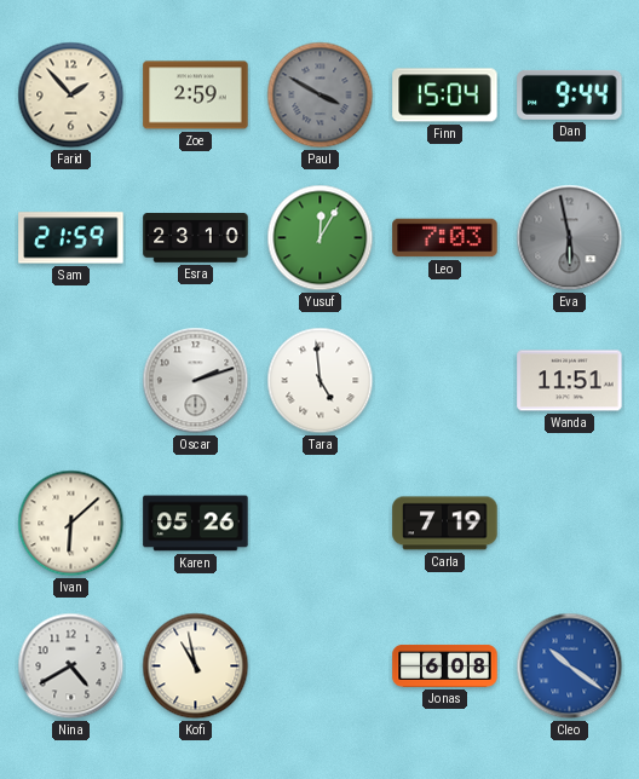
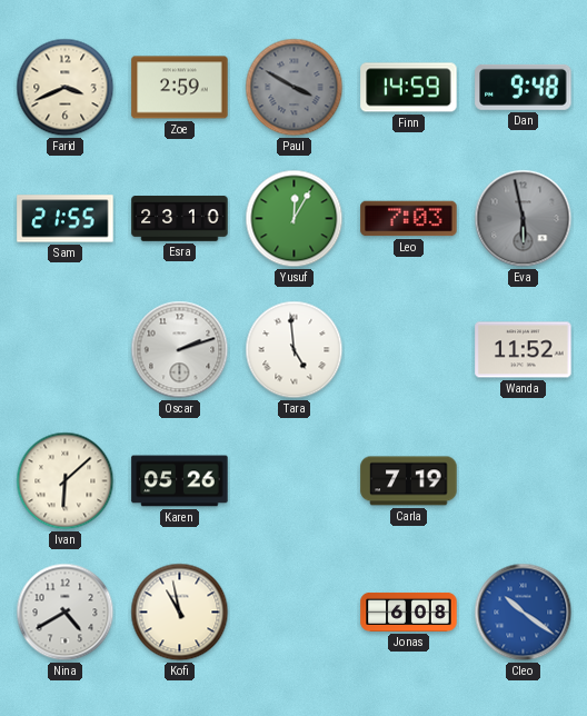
Farid: 1:53 -> 3:41 (66, 88)
Finn: 15:04 -> 14:59 (409, 88)
Dan: 9:44 -> 9:48 (524, 87)
Sam: 21:59 -> 21:55 (66, 219)
Wanda: 11:51 -> 11:52 (524, 350)
